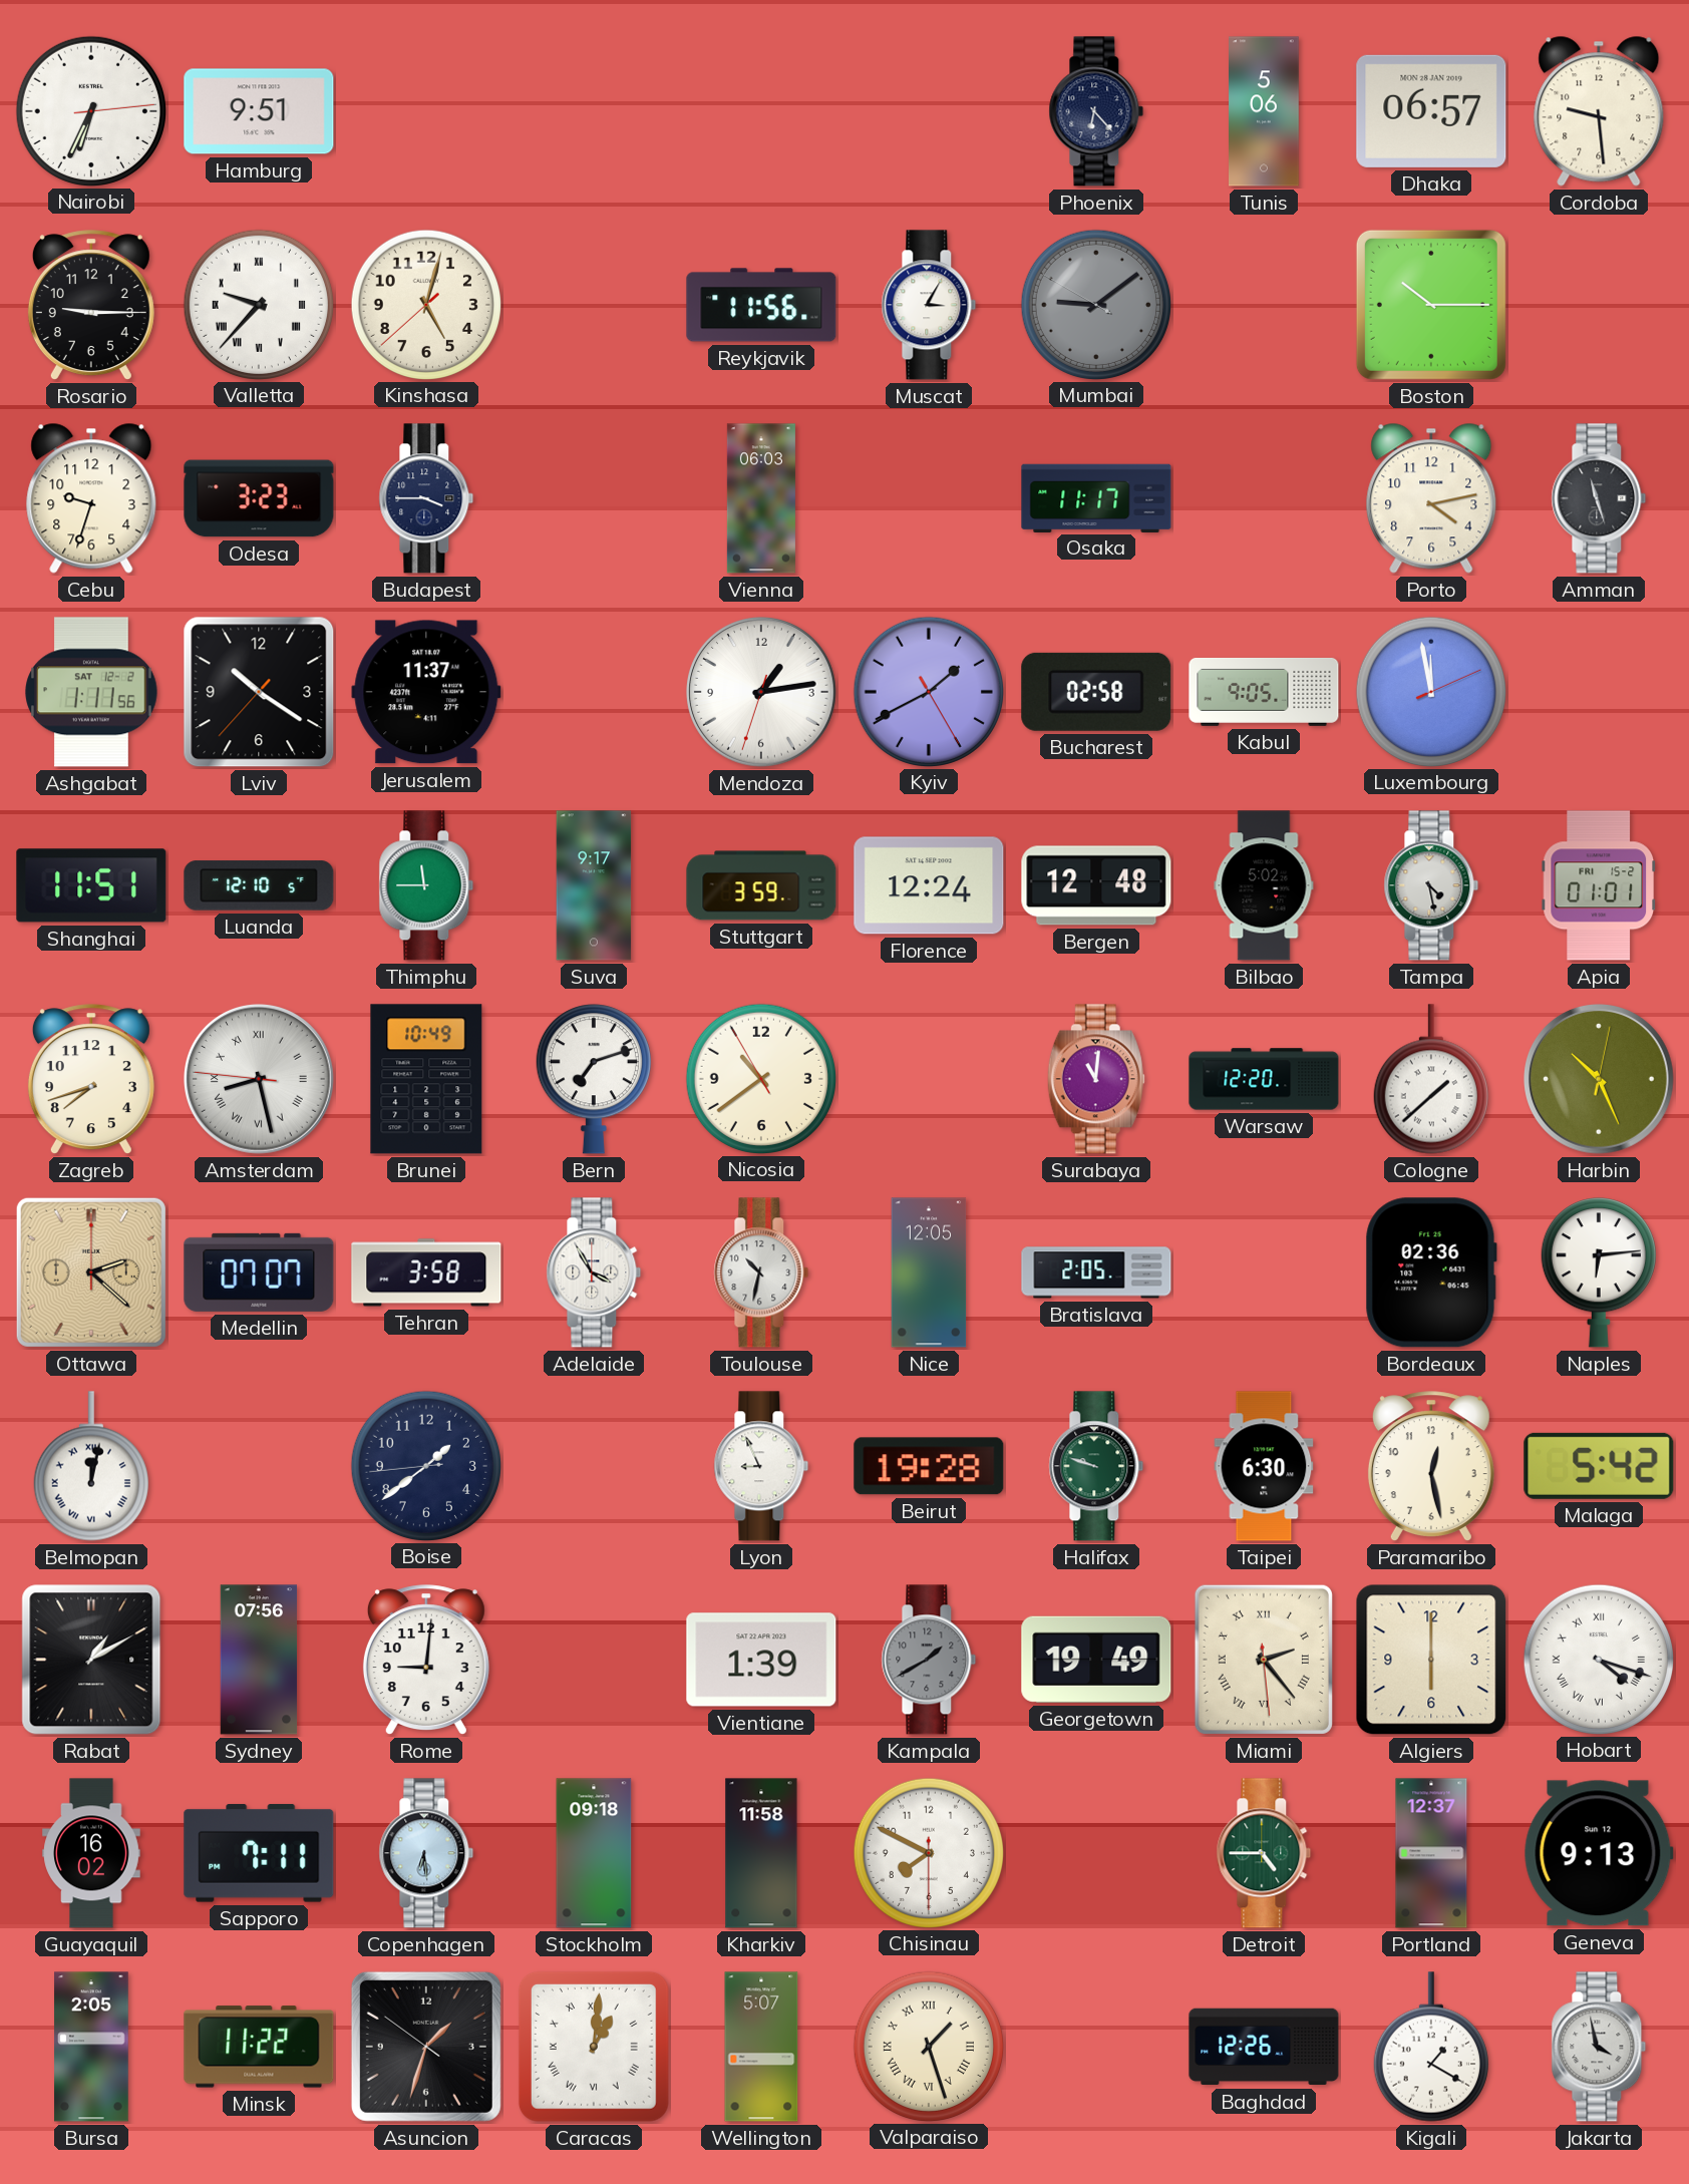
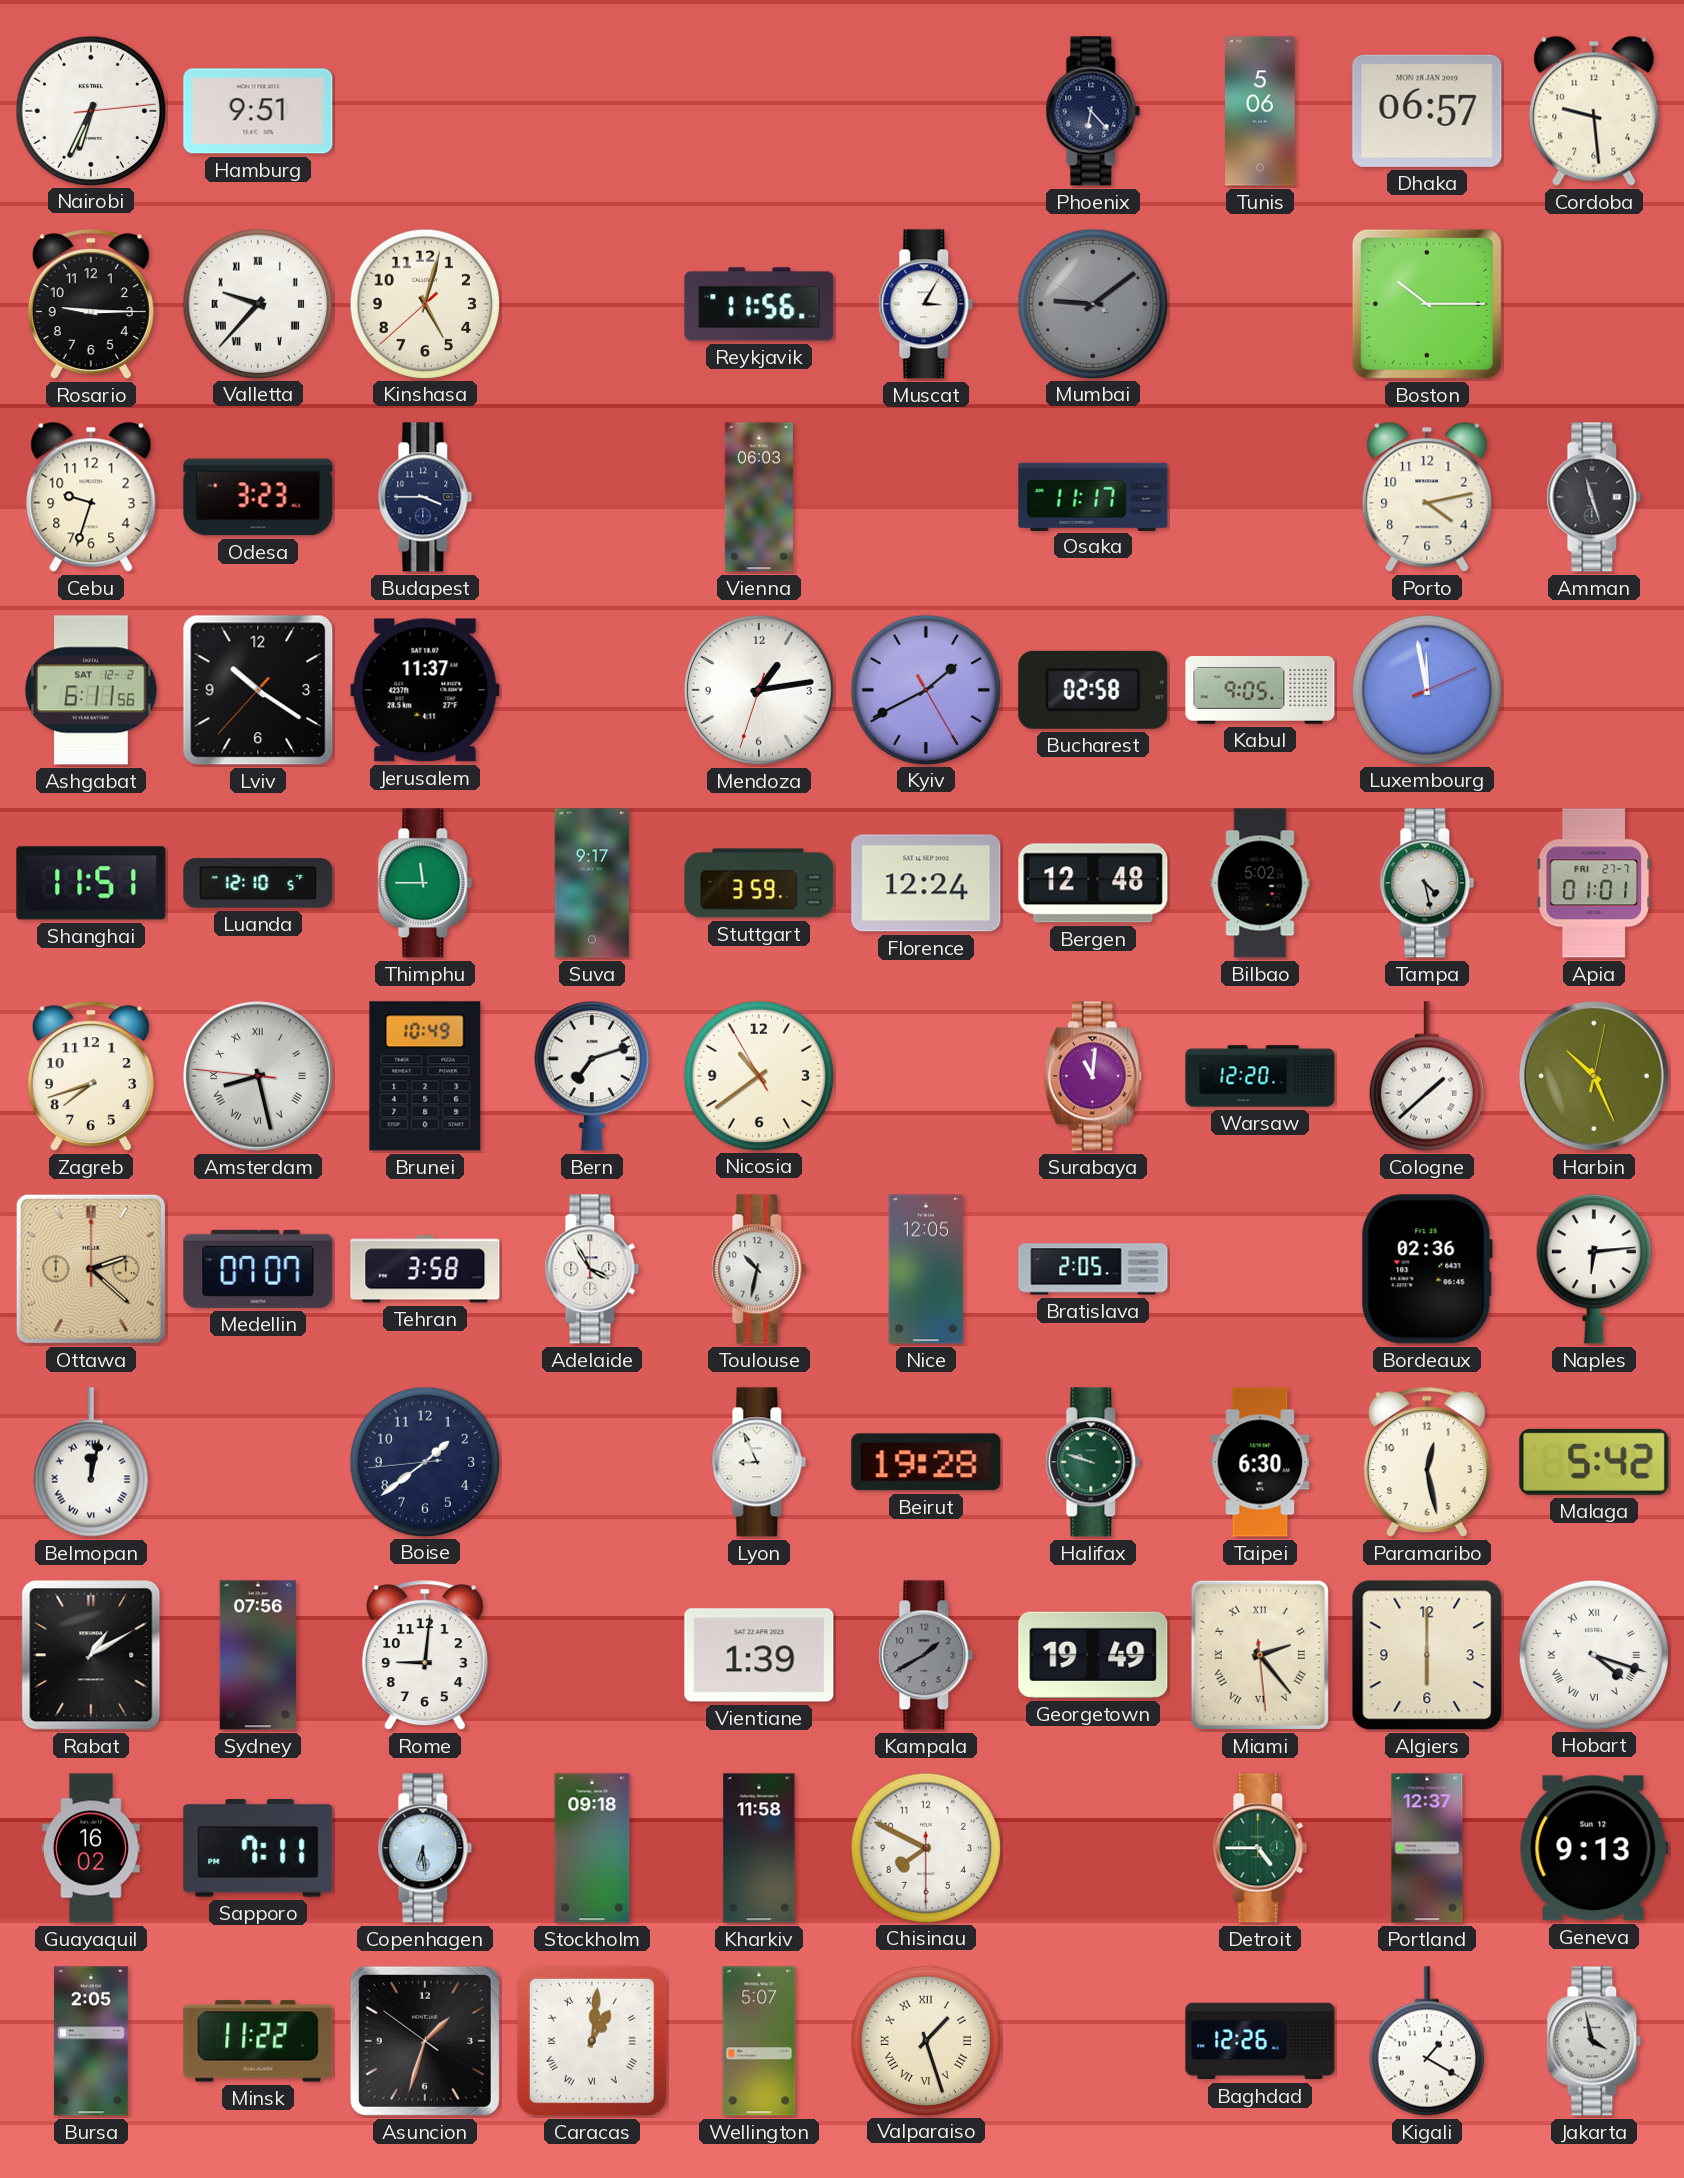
Ashgabat: 1:11 -> 6:11 (91, 690)
Apia date: FRI 15-2 -> FRI 27-7 (1594, 883)
